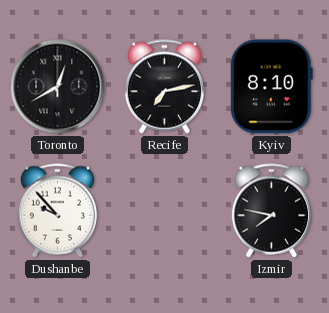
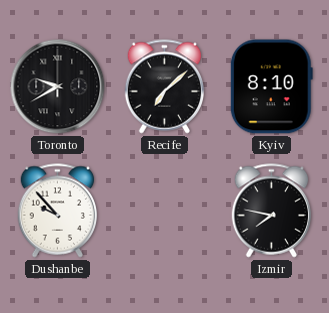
Toronto: 12:40 -> 9:40 (58, 87)
Recife: 7:13 -> 7:08 (164, 87)
